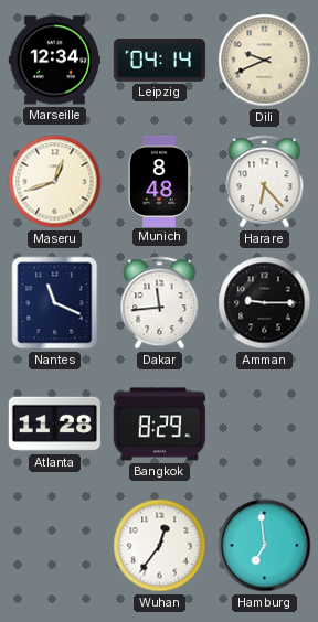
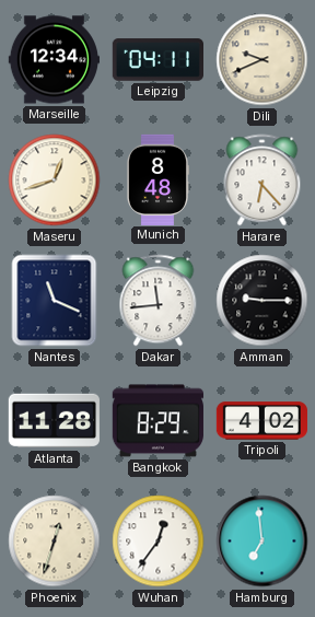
Leipzig: 04:14 -> 04:11 (157, 60)
Tripoli: none -> 4:02 (261, 421)
Phoenix: none -> 12:33 (55, 542)
